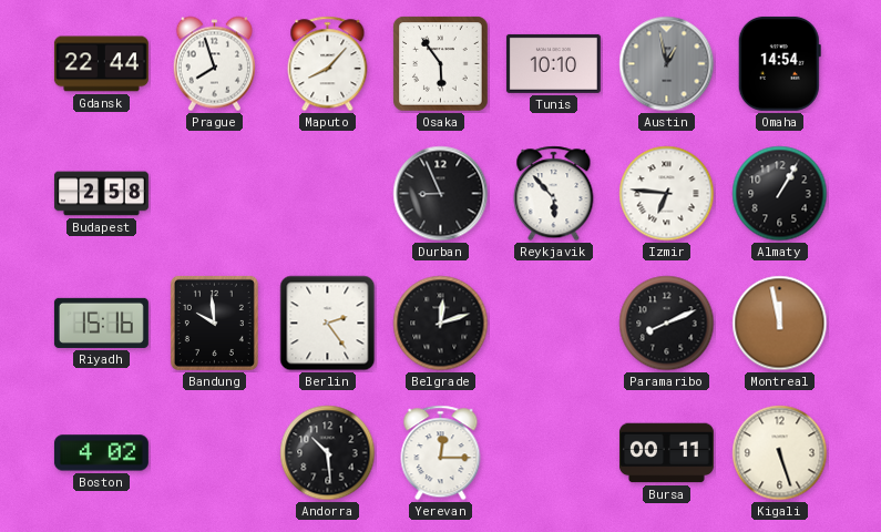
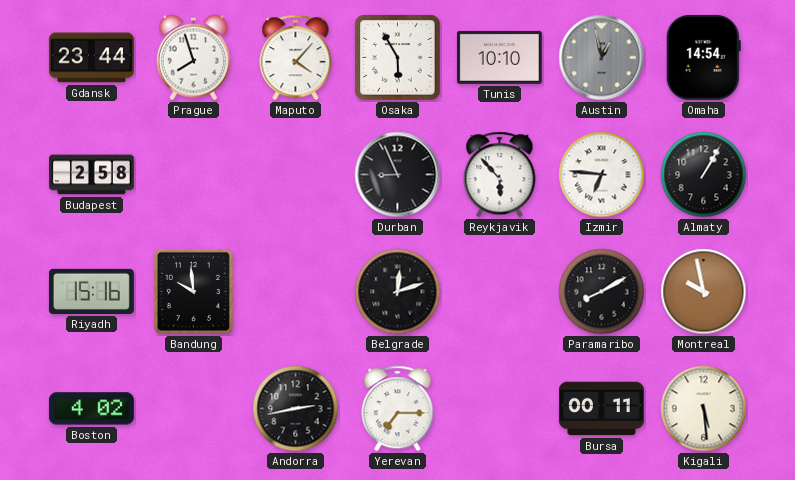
Gdansk: 22:44 -> 23:44 (91, 58)
Maputo: 8:07 -> 4:07 (296, 58)
Osaka: 5:54 -> 5:55 (398, 58)
Berlin: 2:24 -> none (328, 324)
Paramaribo: 8:11 -> 8:10 (602, 292)
Montreal: 11:58 -> 9:58 (704, 292)
Andorra: 10:29 -> 2:43 (296, 409)
Yerevan: 12:15 -> 7:15 (398, 409)
Kigali: 5:27 -> 5:29 (704, 409)
